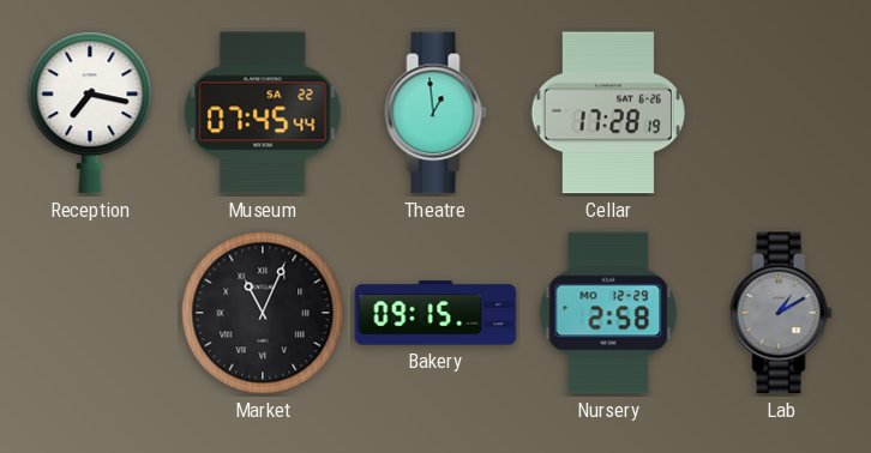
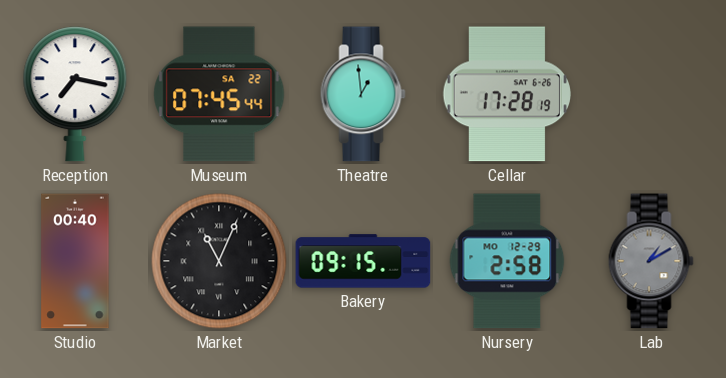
Studio: none -> 00:40 (75, 261)
